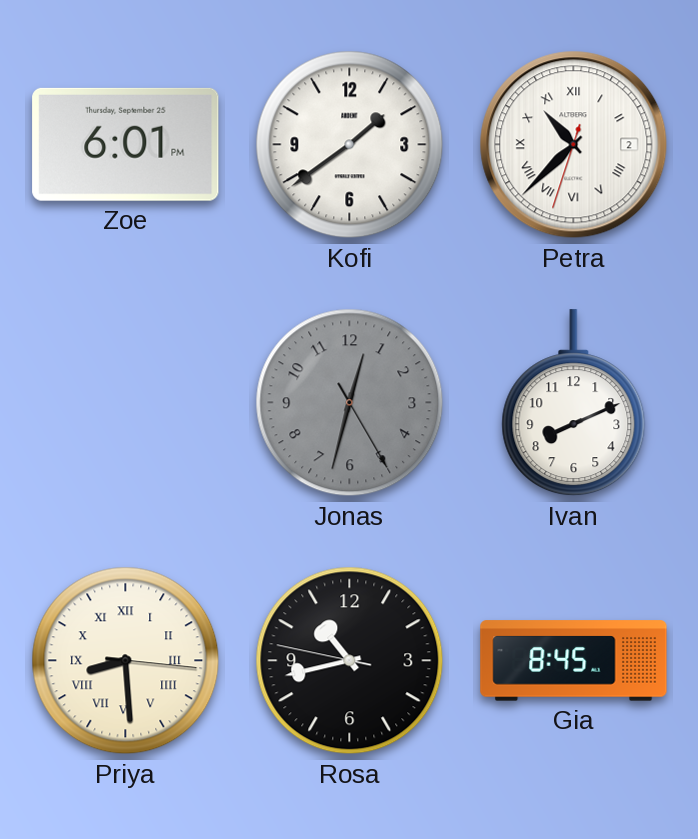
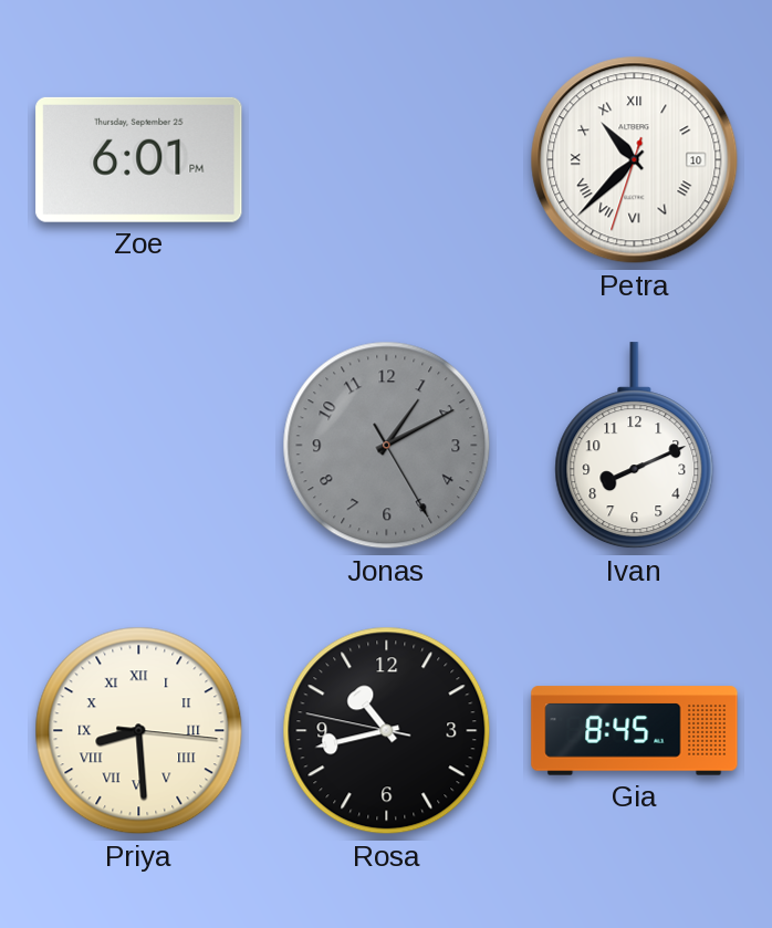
Kofi: 1:39 -> none (350, 145)
Petra date: 2 -> 10 (635, 160)
Jonas: 12:32 -> 1:10 (387, 446)
